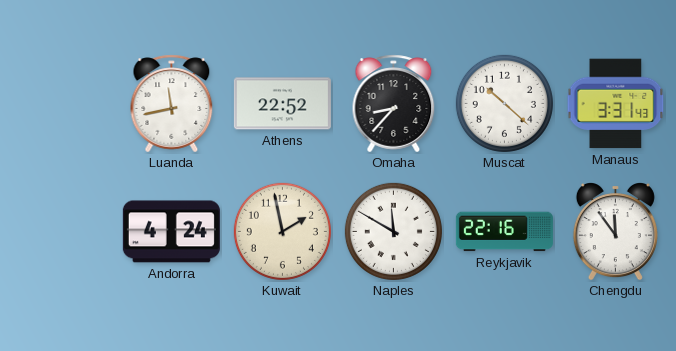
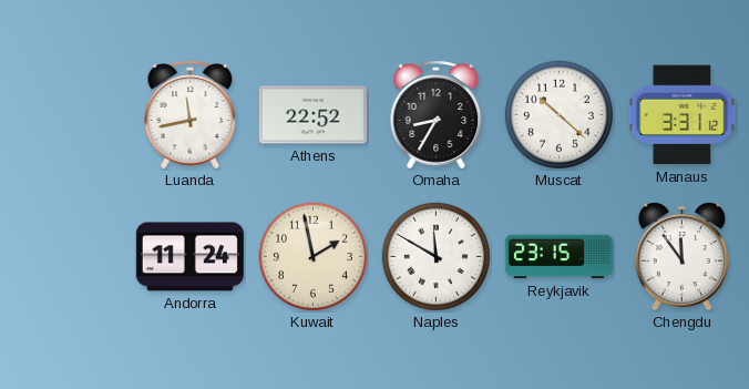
Omaha: 8:37 -> 8:35 (437, 115)
Manaus: 3:31:43 -> 3:31:12 (683, 115)
Andorra: 4:24 -> 11:24 (189, 257)
Reykjavik: 22:16 -> 23:15 (558, 257)
